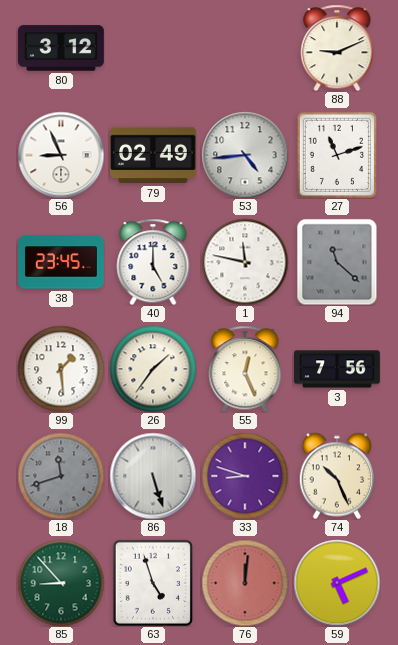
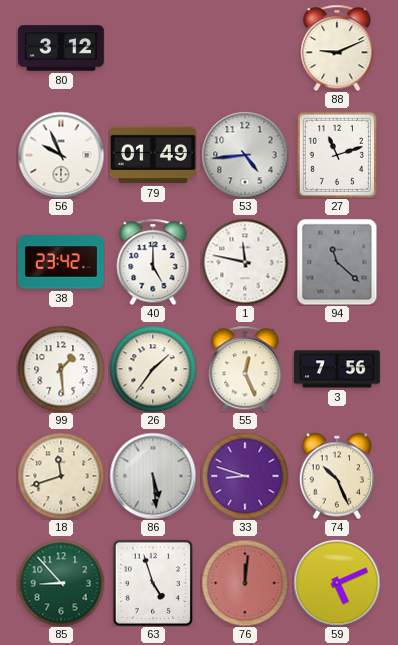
56: 8:56 -> 9:56 (61, 155)
79: 02:49 -> 01:49 (154, 155)
38: 23:45 -> 23:42 (62, 262)
18 dial: grey -> cream (61, 476)
86: 5:27 -> 5:29 (153, 476)
